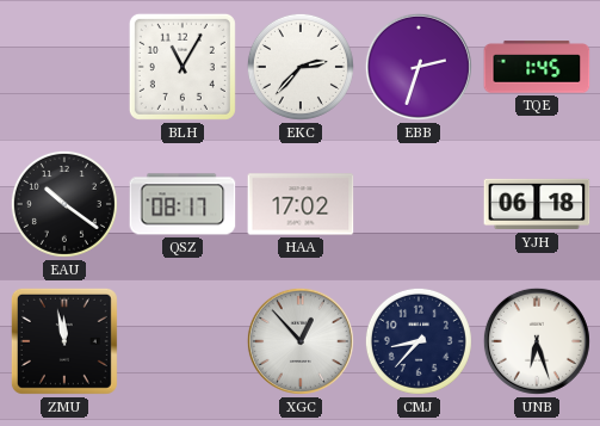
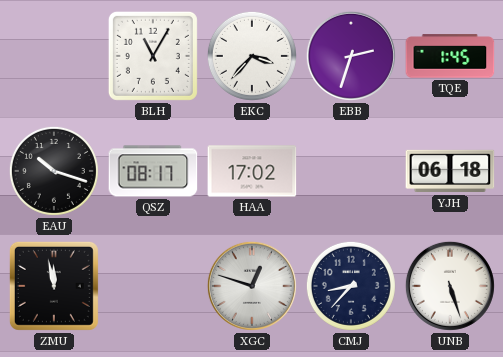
EKC: 2:37 -> 3:37 (252, 56)
EAU: 10:21 -> 10:18 (54, 171)
XGC: 12:53 -> 12:48 (252, 286)
UNB: 6:27 -> 5:27 (450, 286)
